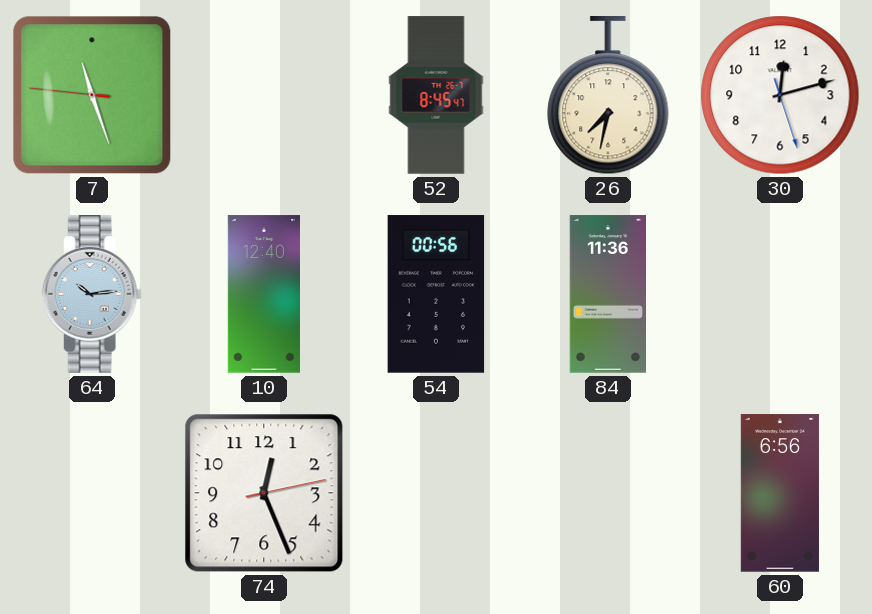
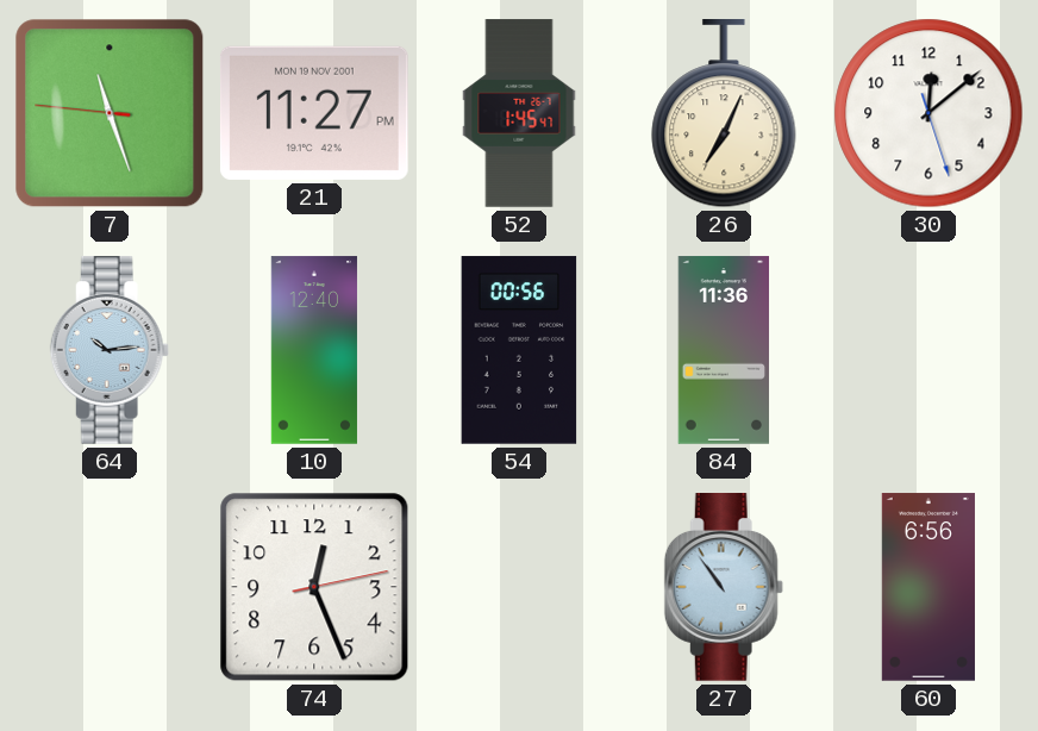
21: none -> 11:27 (314, 113)
52: 8:45 -> 1:45 (519, 113)
26: 7:32 -> 7:04 (724, 114)
30: 12:12 -> 12:08 (928, 113)
27: none -> 10:54 (724, 587)
